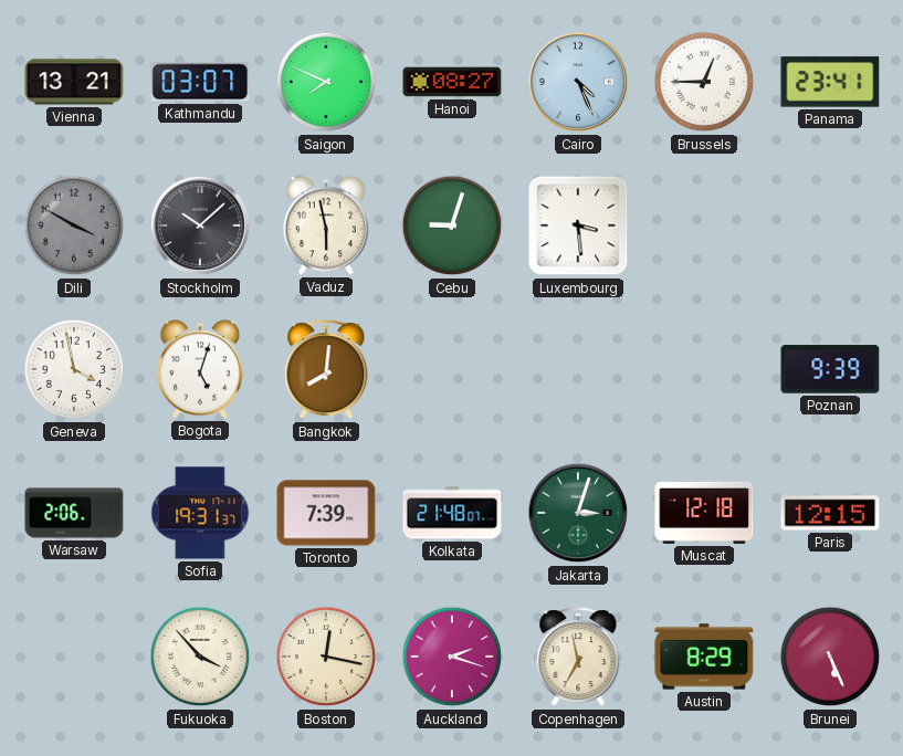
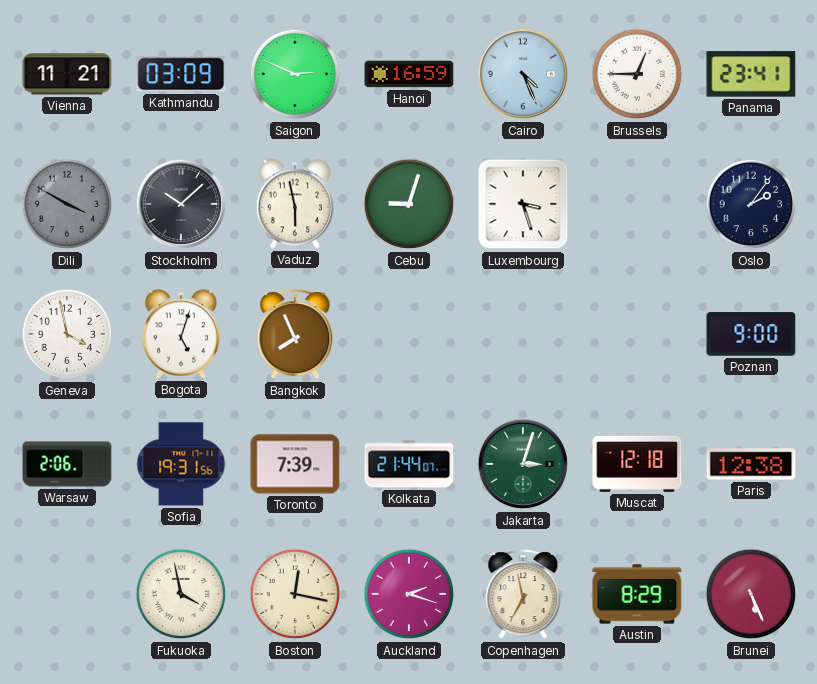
Vienna: 13:21 -> 11:21 (67, 74)
Kathmandu: 03:07 -> 03:09 (181, 74)
Saigon: 7:49 -> 2:49 (295, 74)
Hanoi: 08:27 -> 16:59 (409, 74)
Luxembourg: 3:29 -> 3:27 (523, 204)
Oslo: none -> 2:06 (751, 204)
Bangkok: 8:01 -> 7:56 (295, 335)
Poznan: 9:39 -> 9:00 (751, 334)
Sofia: 19:31:37 -> 19:31:56 (181, 464)
Kolkata: 21:48 -> 21:44 (409, 464)
Paris: 12:15 -> 12:38 (751, 464)
Fukuoka: 3:53 -> 3:58 (181, 594)
